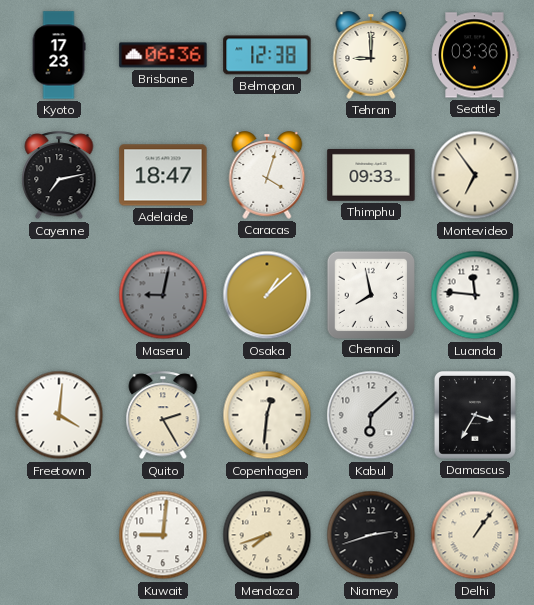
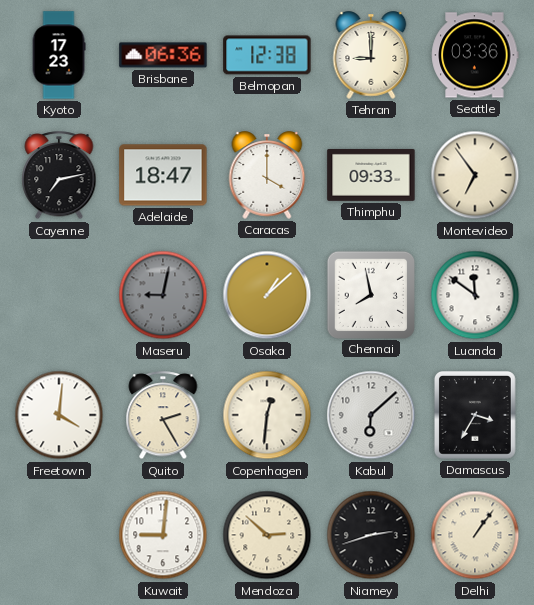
Caracas: 4:03 -> 4:00 (267, 175)
Luanda: 11:46 -> 11:51 (475, 295)
Mendoza: 7:42 -> 2:52 (267, 535)
